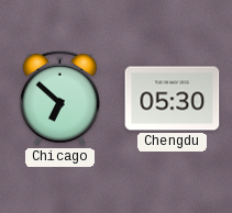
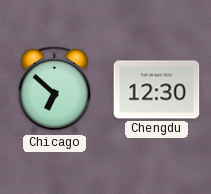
Chengdu: 05:30 -> 12:30 (157, 90)
